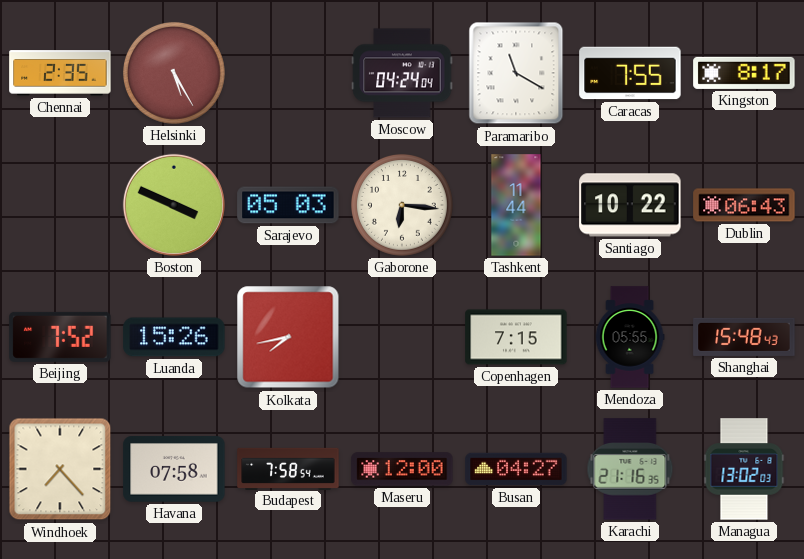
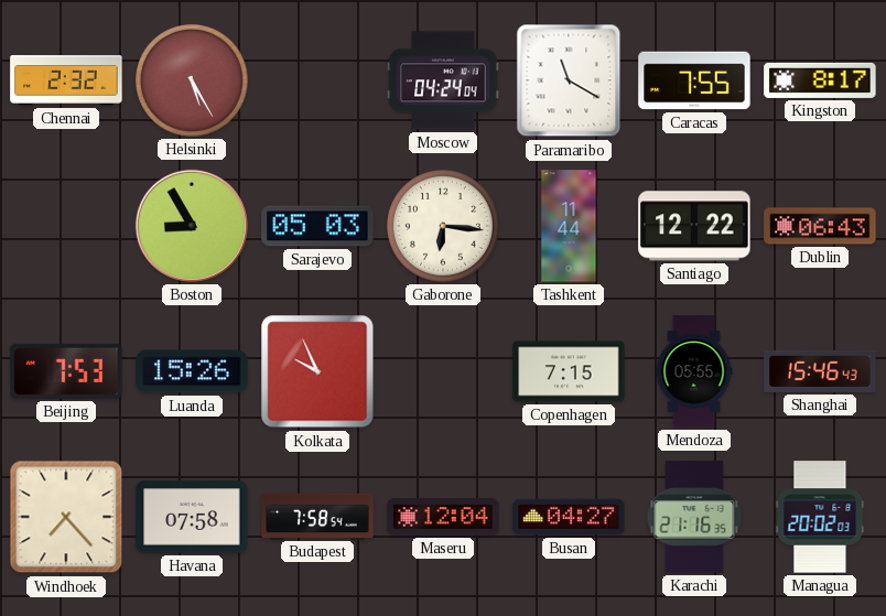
Chennai: 2:35 -> 2:32 (66, 80)
Boston: 3:49 -> 8:55 (192, 226)
Santiago: 10:22 -> 12:22 (694, 226)
Beijing: 7:52 -> 7:53 (66, 371)
Kolkata: 7:43 -> 9:56 (317, 371)
Shanghai: 15:48 -> 15:46 (820, 371)
Maseru: 12:00 -> 12:04 (443, 517)
Managua: 13:02 -> 20:02 (820, 517)
